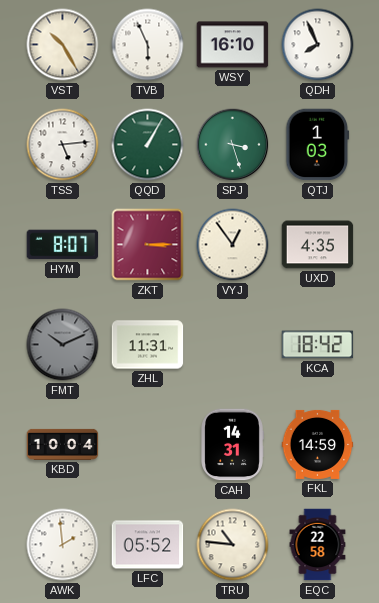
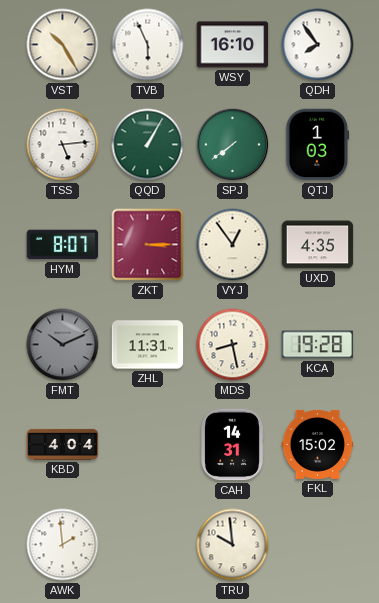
QDH: 7:56 -> 7:54 (318, 45)
SPJ: 3:27 -> 7:39 (233, 145)
MDS: none -> 8:28 (233, 345)
KCA: 18:42 -> 19:28 (318, 345)
KBD: 10:04 -> 4:04 (63, 444)
FKL: 14:59 -> 15:02 (318, 444)
LFC: 05:52 -> none (148, 545)
TRU: 10:46 -> 9:59 (233, 545)
EQC: 22:58 -> none (318, 545)
